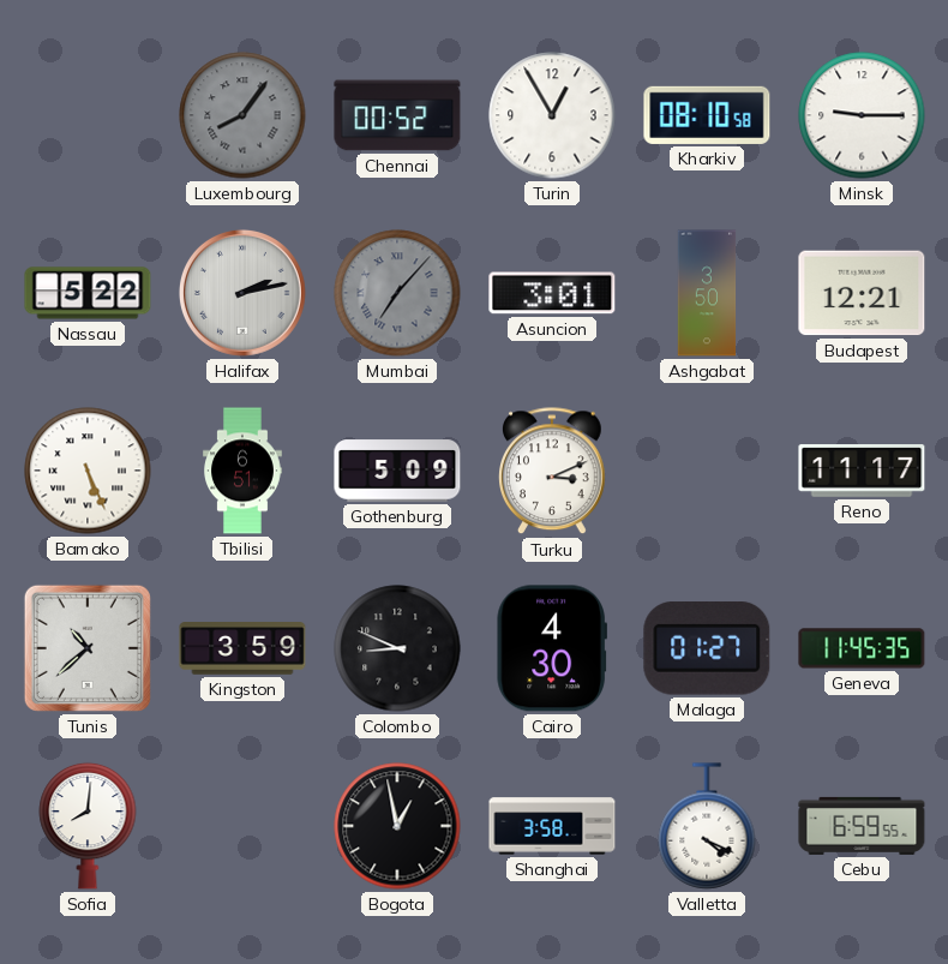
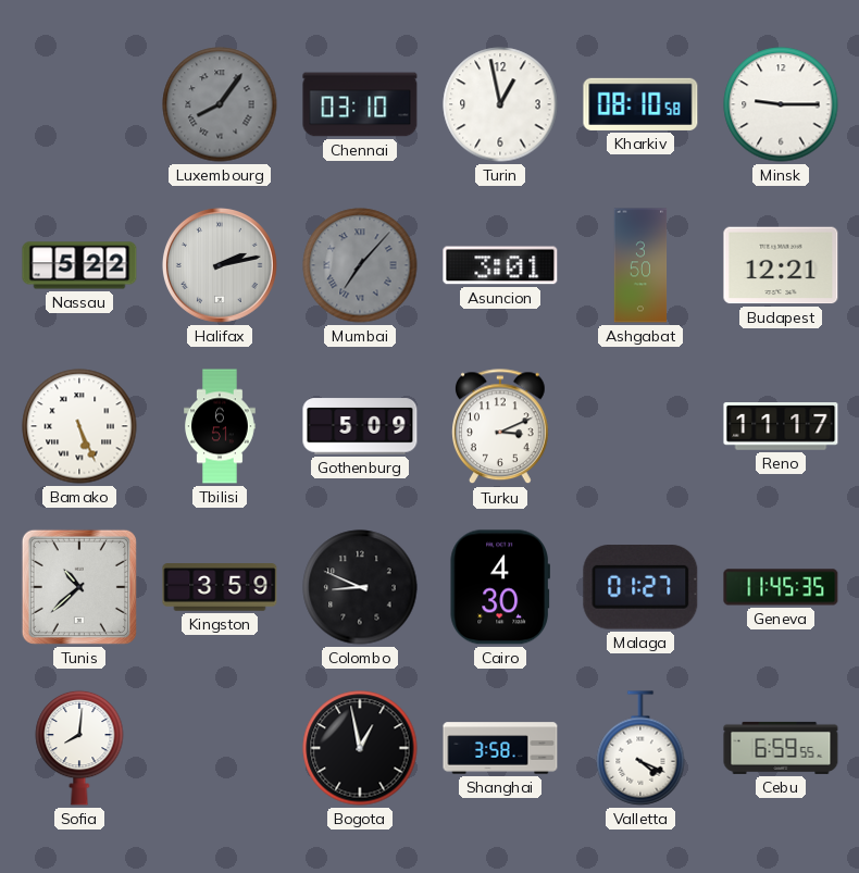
Chennai: 00:52 -> 03:10 (360, 104)
Turin: 12:55 -> 12:58 (500, 104)
